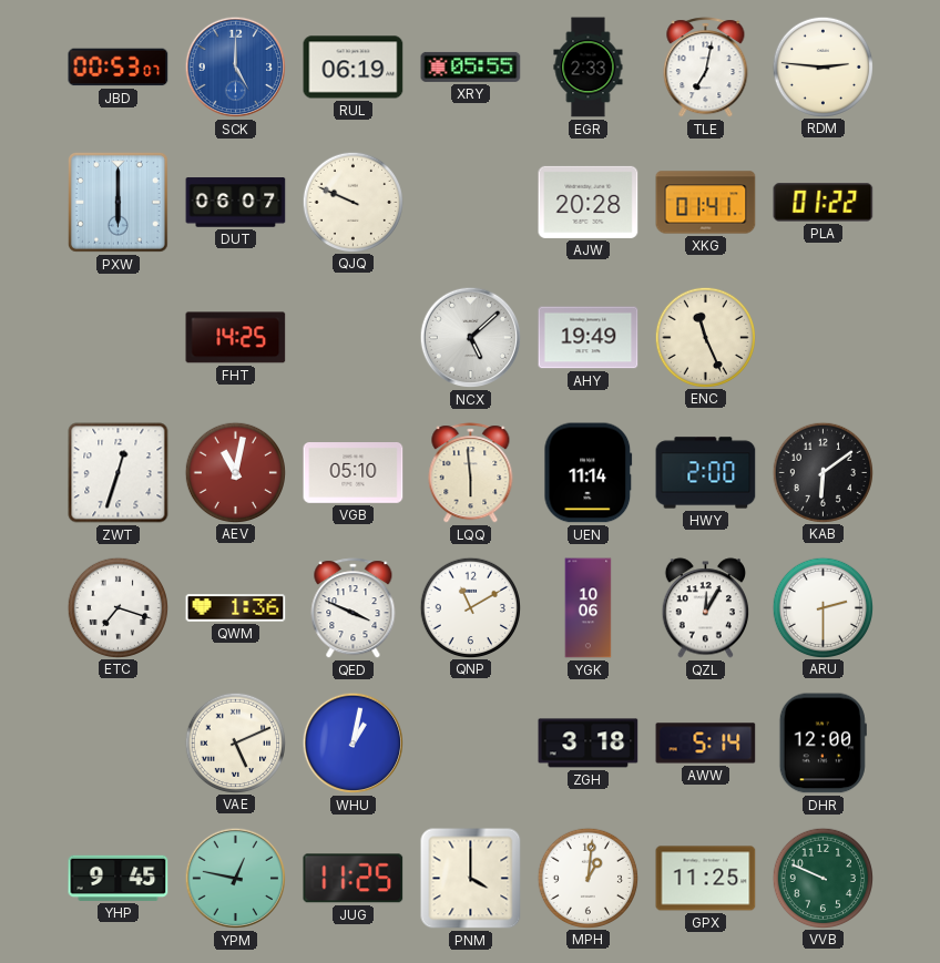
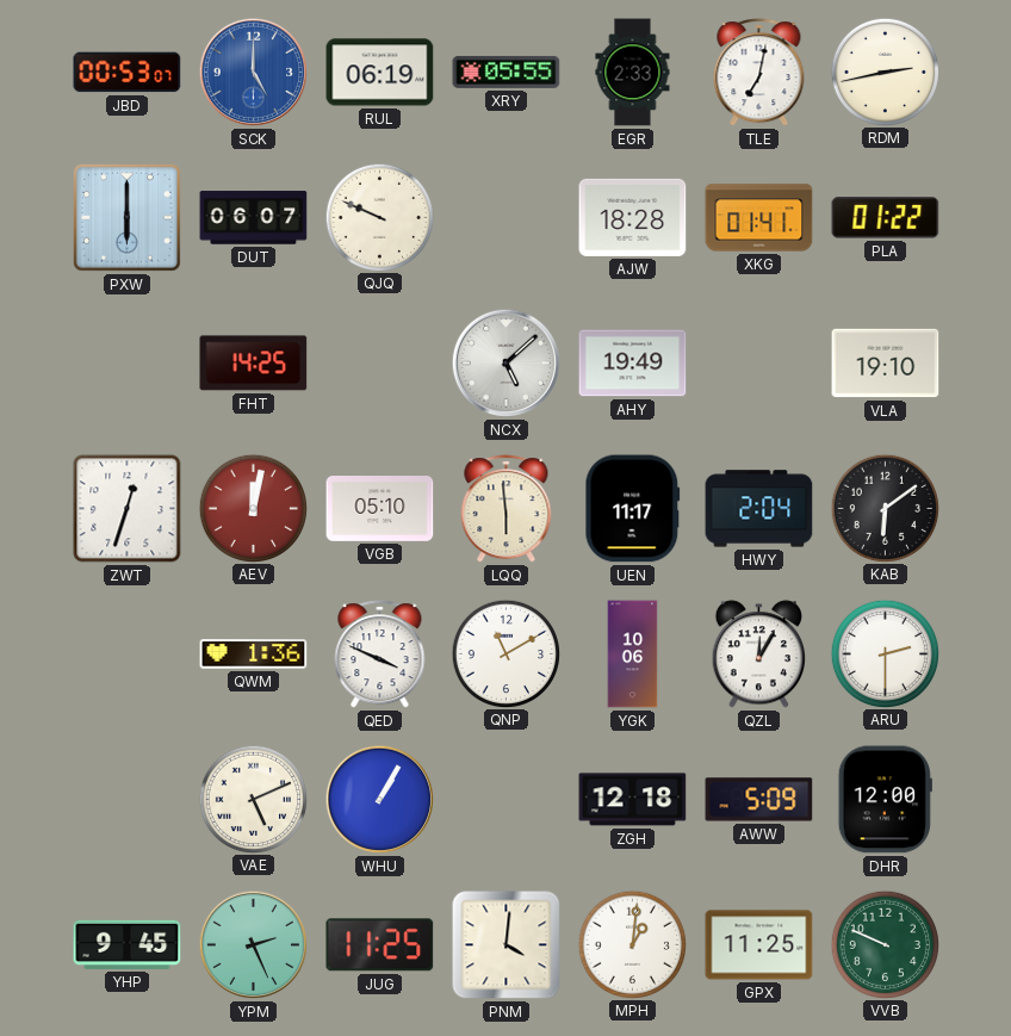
RDM: 2:46 -> 2:43 (885, 72)
AJW: 20:28 -> 18:28 (633, 217)
ENC: 11:26 -> none (705, 337)
VLA: none -> 19:10 (886, 364)
AEV: 11:02 -> 12:02 (253, 508)
UEN: 11:14 -> 11:17 (633, 509)
HWY: 2:00 -> 2:04 (759, 509)
ETC: 7:18 -> none (117, 607)
WHU: 1:02 -> 1:05 (380, 800)
ZGH: 3:18 -> 12:18 (633, 800)
AWW: 5:14 -> 5:09 (759, 800)
YPM: 12:47 -> 2:26 (254, 945)
PNM: 4:00 -> 4:01 (507, 945)
